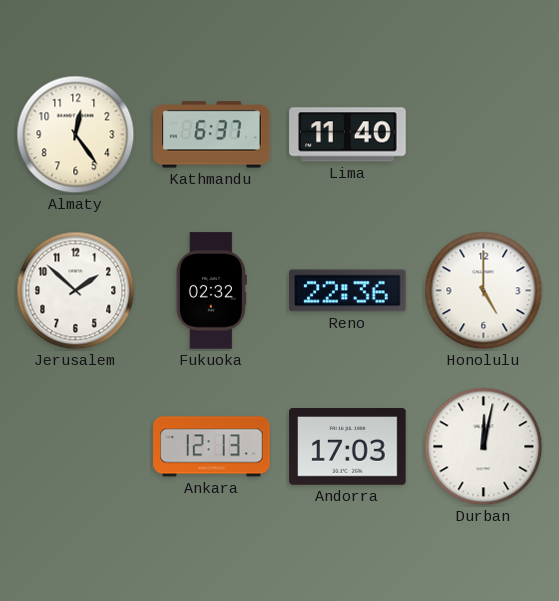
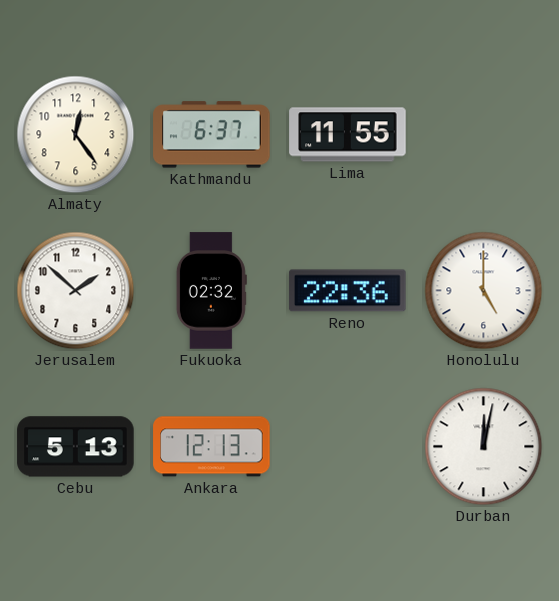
Lima: 11:40 -> 11:55 (348, 135)
Cebu: none -> 5:13 (76, 447)
Andorra: 17:03 -> none (348, 447)
